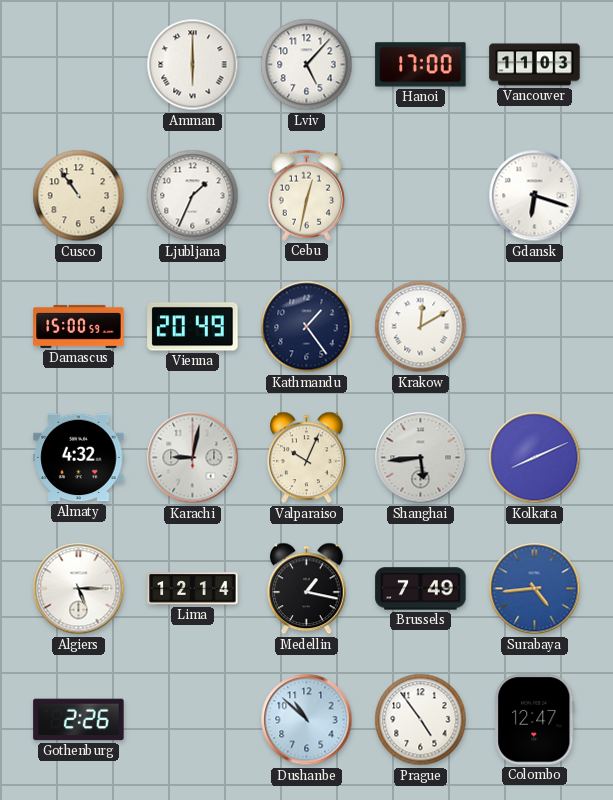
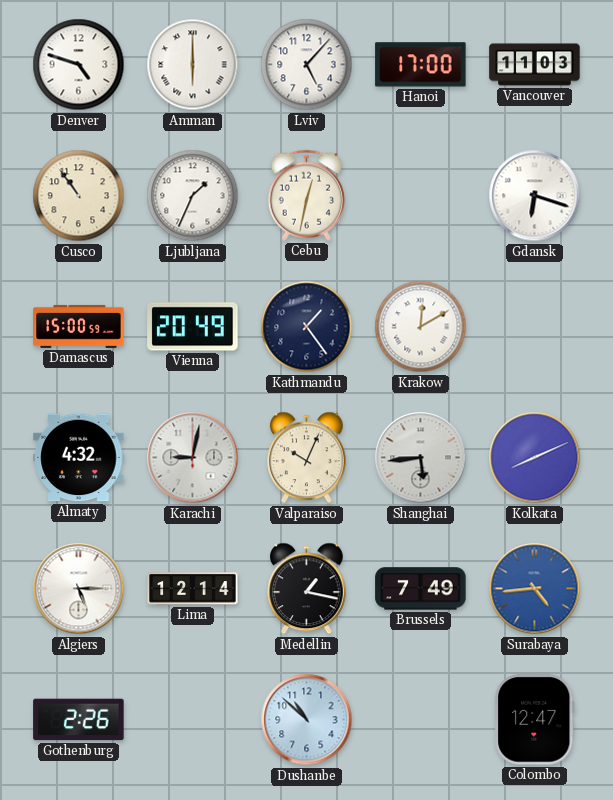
Denver: none -> 4:48 (79, 65)
Prague: 4:54 -> none (421, 720)
